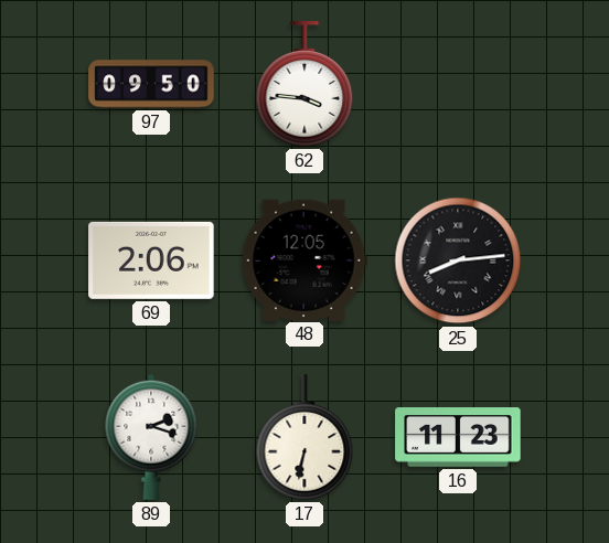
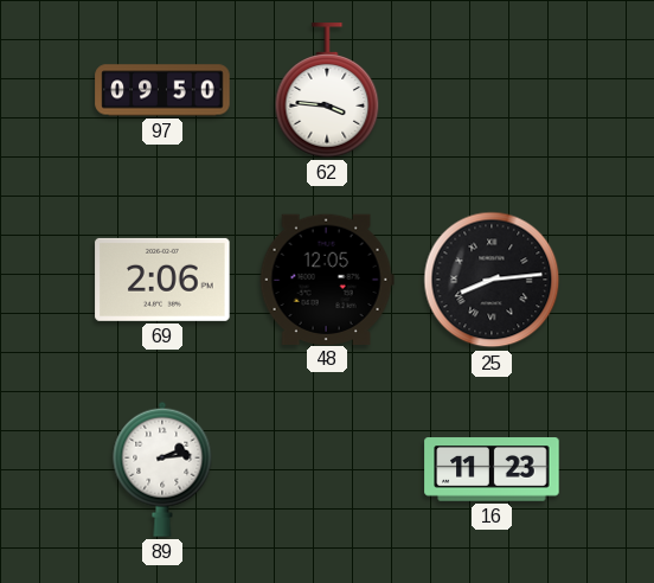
89: 2:18 -> 2:14 (162, 469)
17: 6:32 -> none (304, 437)
